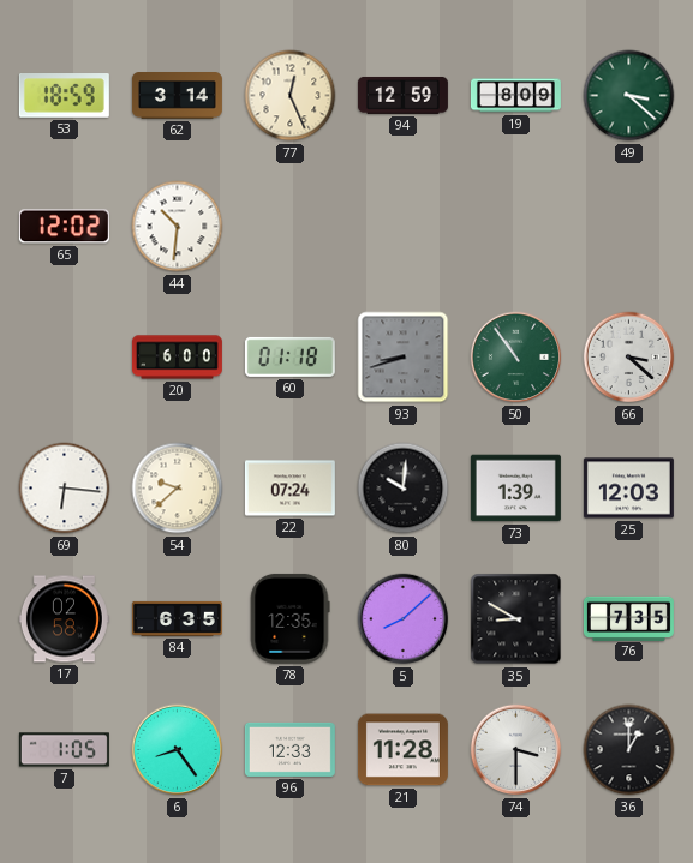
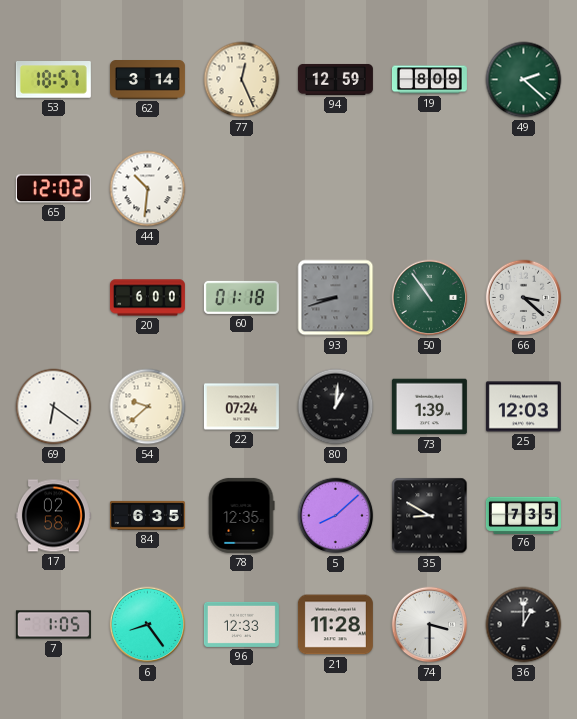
53: 18:59 -> 18:57 (53, 80)
49: 3:22 -> 2:22 (524, 80)
69: 6:16 -> 6:21 (54, 407)
80: 10:01 -> 1:01 (336, 407)
